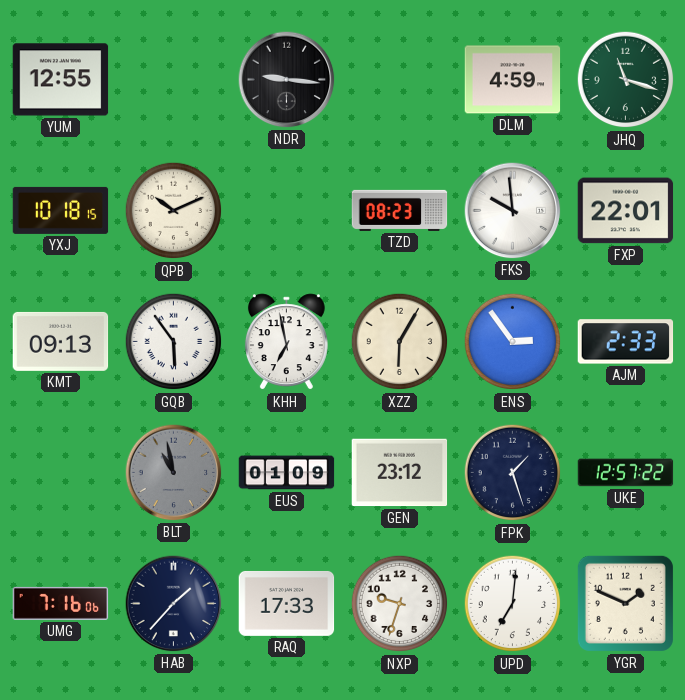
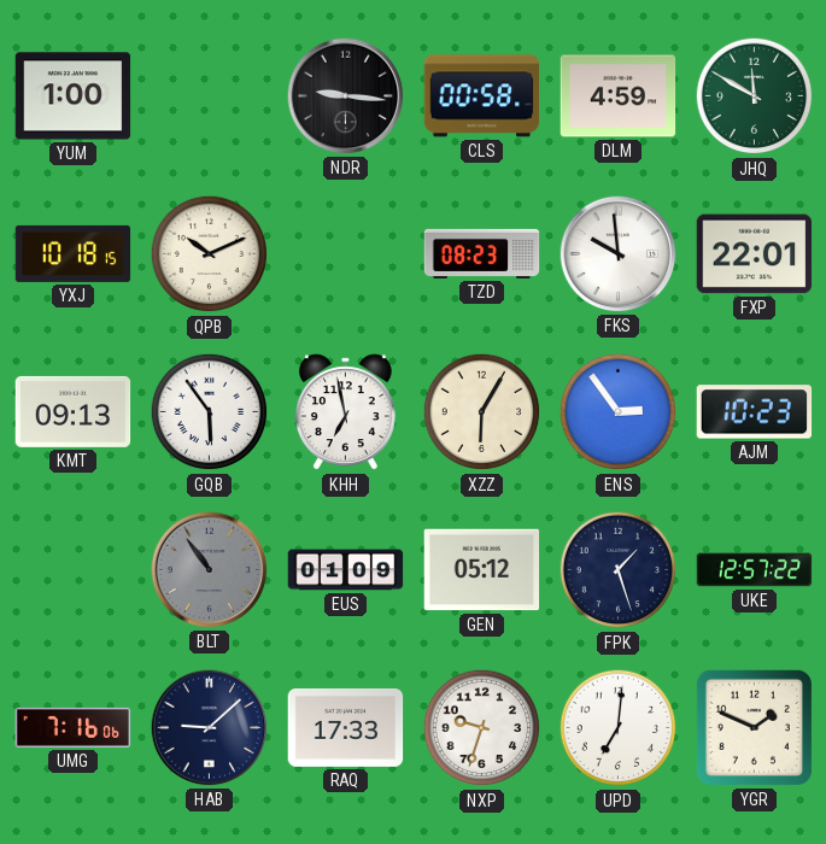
YUM: 12:55 -> 1:00 (74, 96)
CLS: none -> 00:58 (482, 96)
JHQ: 11:18 -> 11:50 (755, 96)
AJM: 2:33 -> 10:23 (755, 412)
BLT: 10:58 -> 10:54 (210, 570)
GEN: 23:12 -> 05:12 (482, 570)
HAB: 1:37 -> 9:08 (210, 728)
